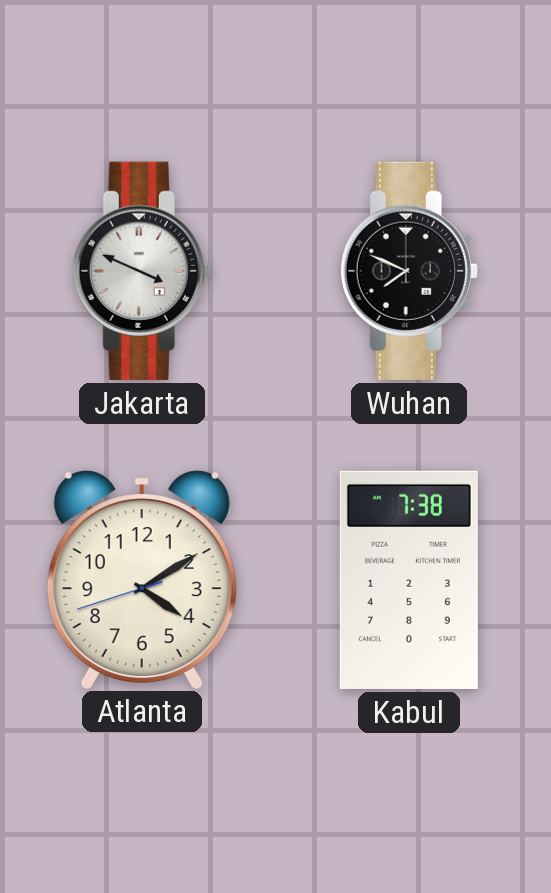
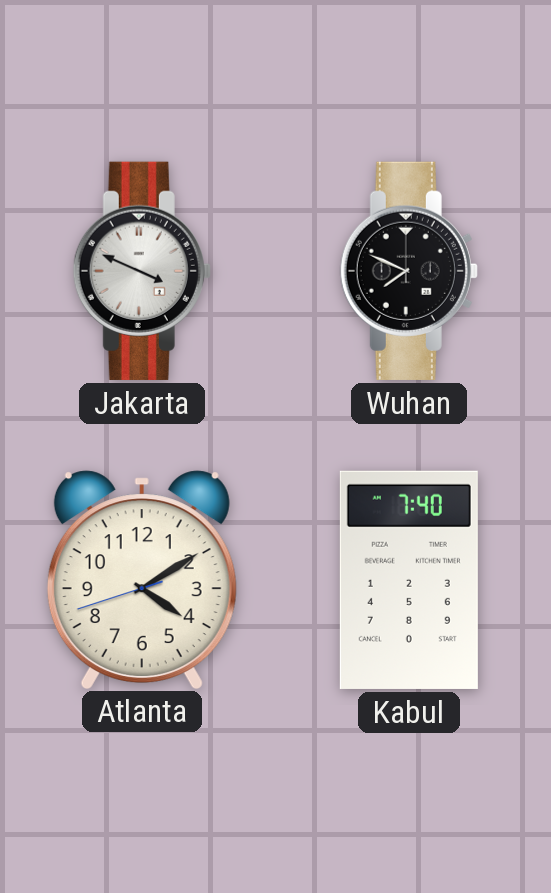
Kabul: 7:38 -> 7:40 (409, 580)
